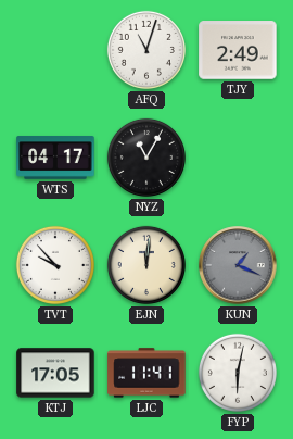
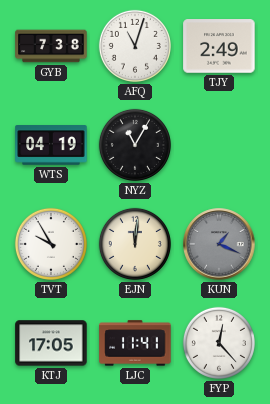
GYB: none -> 7:38 (51, 46)
WTS: 04:17 -> 04:19 (51, 145)
TVT: 9:53 -> 9:55 (51, 244)
FYP: 6:02 -> 12:23 (219, 343)
